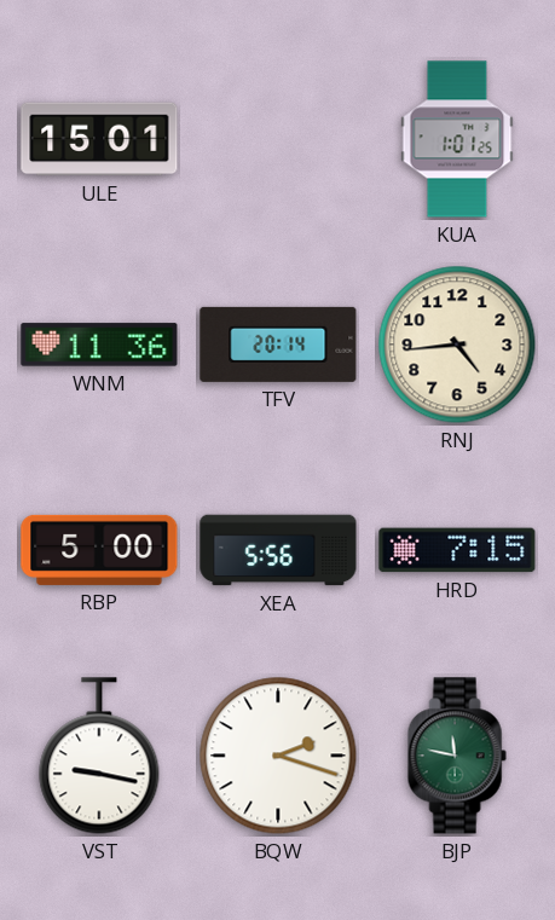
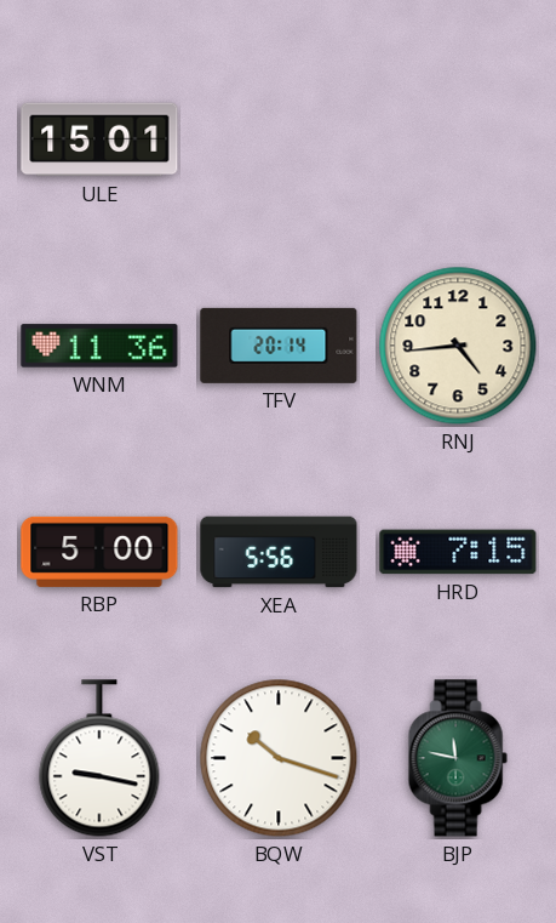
KUA: 1:01 -> none (457, 139)
BQW: 2:18 -> 10:18 (279, 758)
